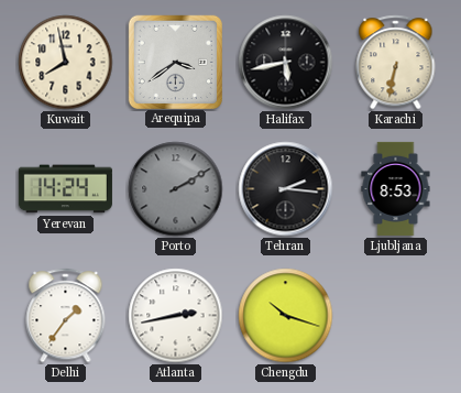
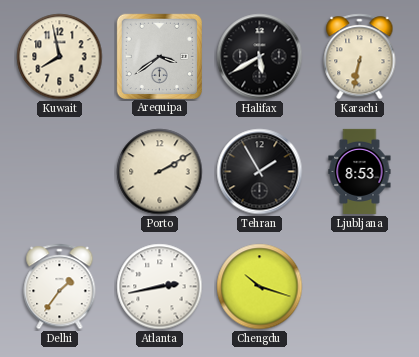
Halifax: 5:43 -> 5:40 (260, 57)
Yerevan: 14:24 -> none (65, 189)
Porto dial: grey -> cream (160, 172)
Tehran: 2:16 -> 1:55 (260, 172)
